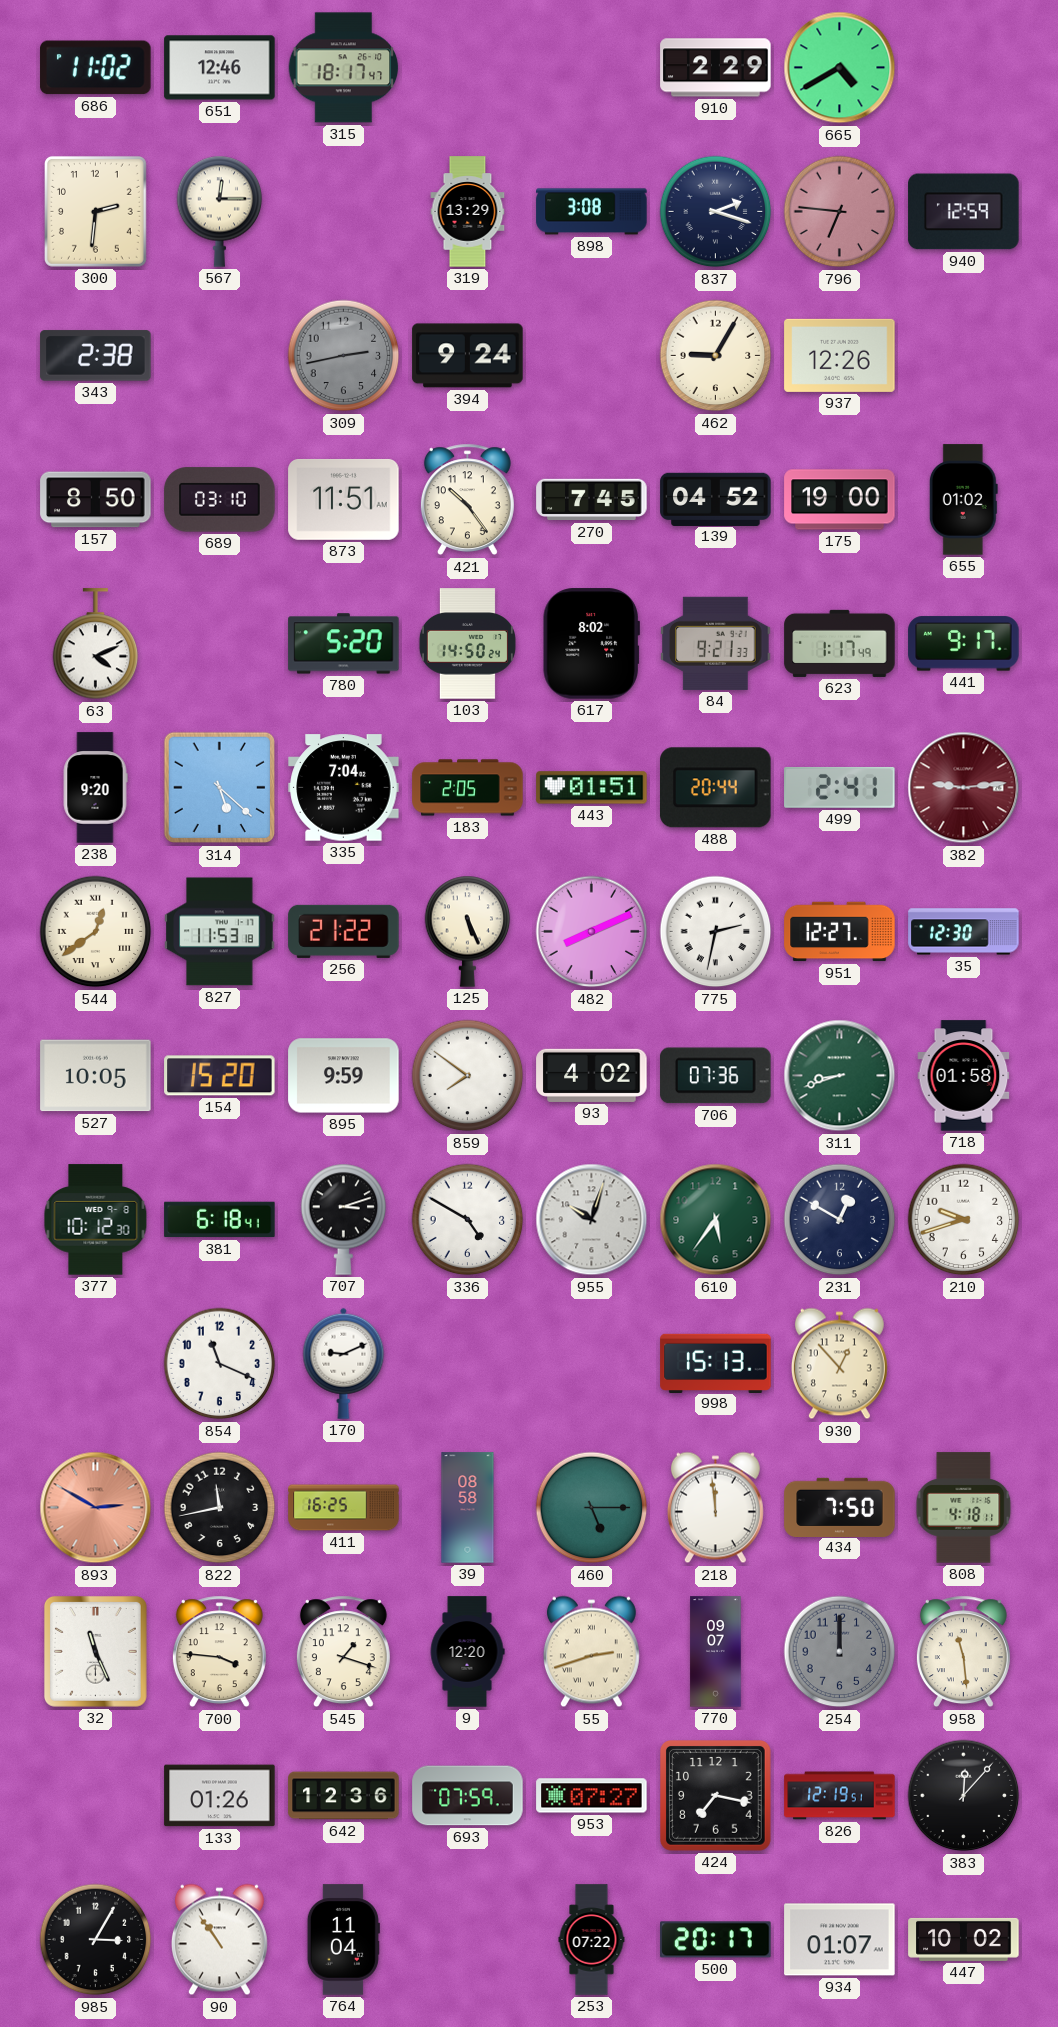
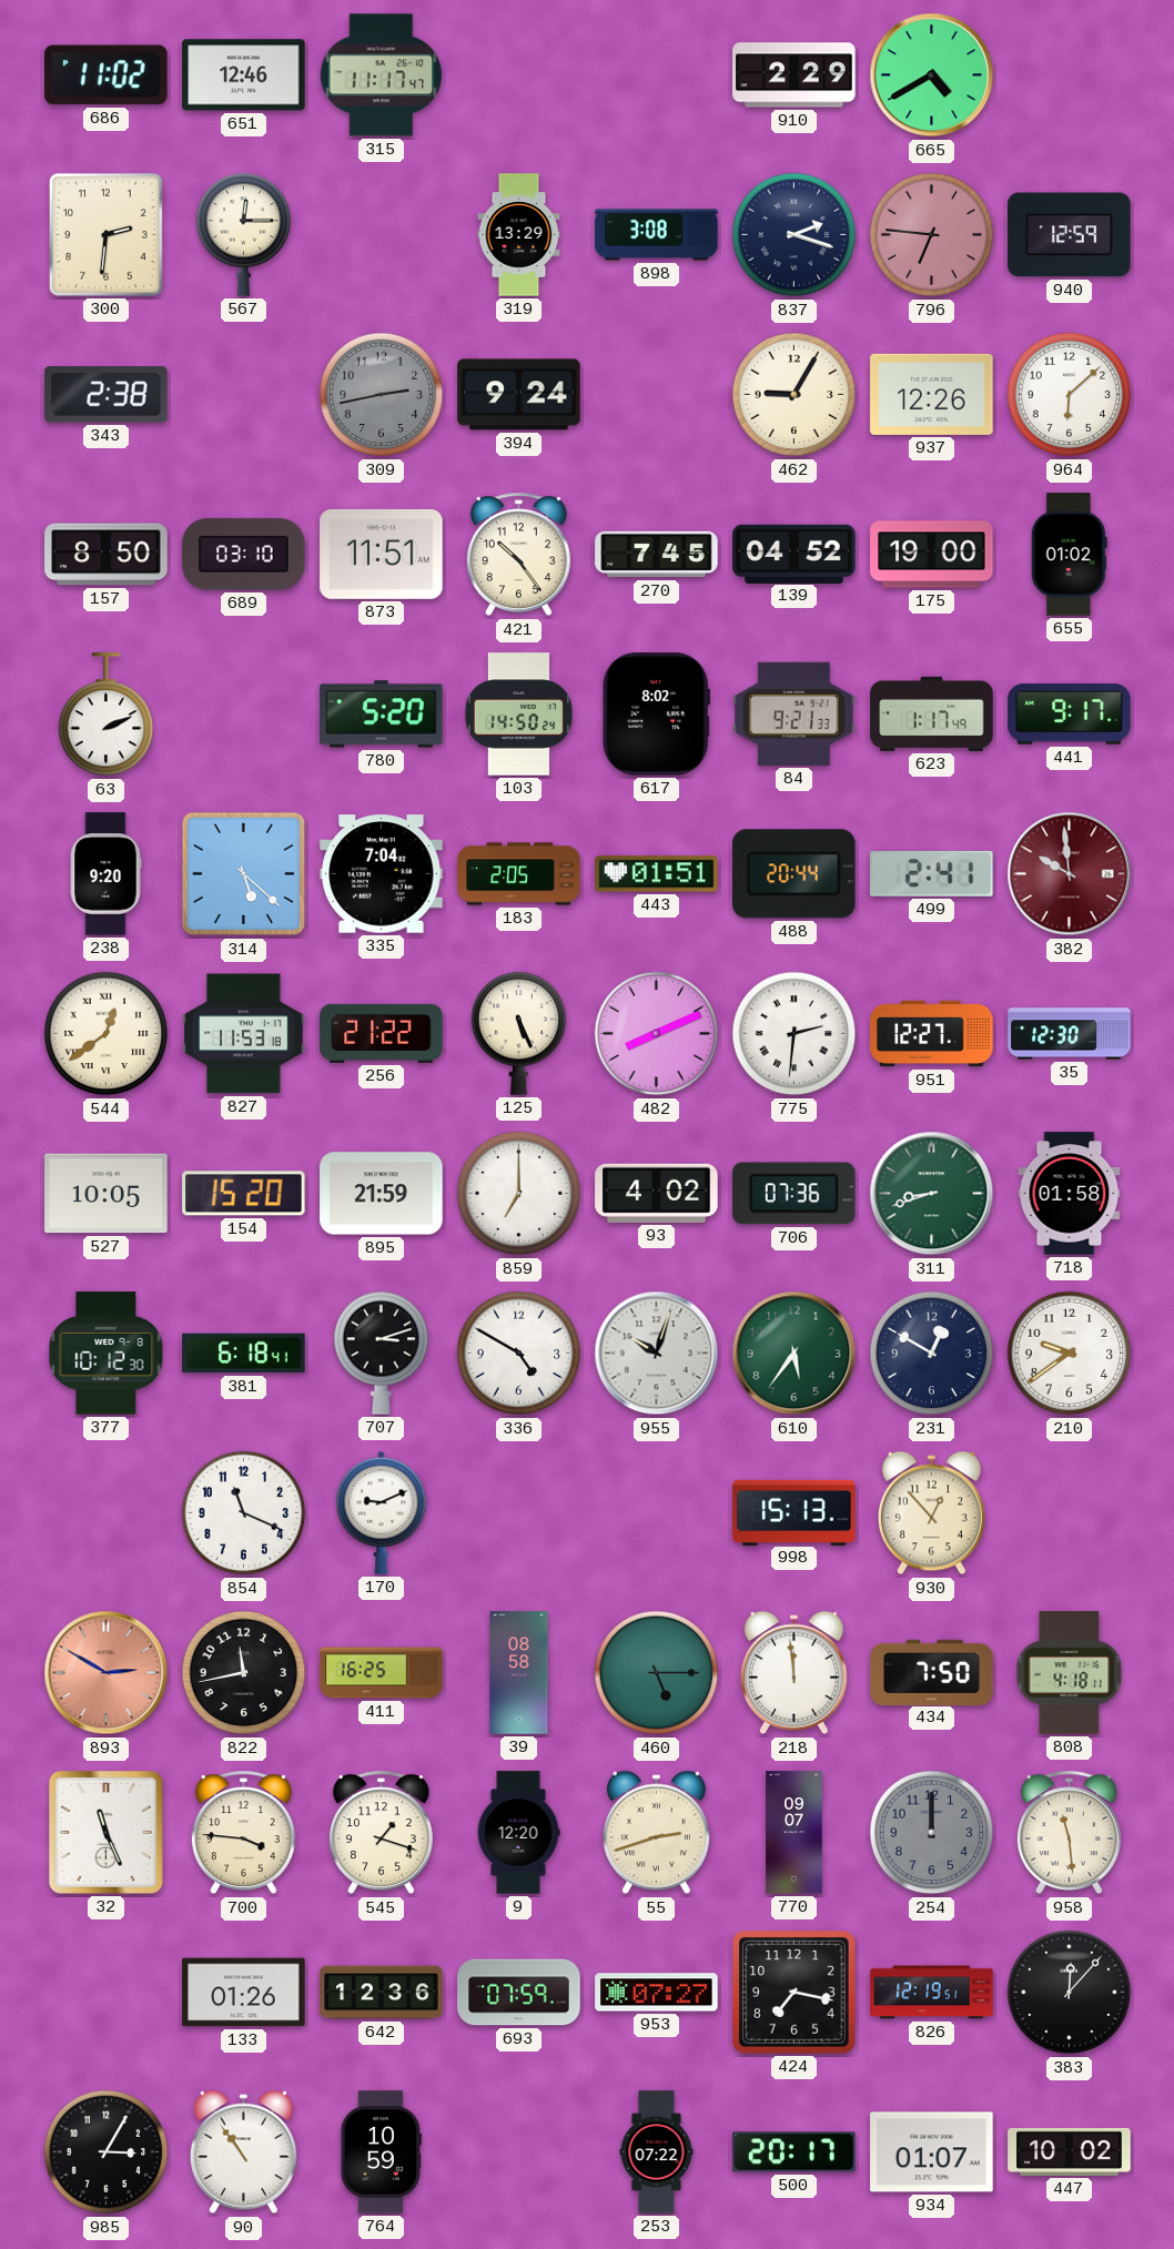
315: 18:17 -> 11:17 (382, 75)
964: none -> 6:08 (1070, 395)
63: 4:11 -> 2:11 (107, 715)
382: 9:14 -> 9:59 (1070, 874)
775: 2:32 -> 2:31 (795, 1034)
895: 9:59 -> 21:59 (382, 1194)
859: 7:51 -> 7:00 (519, 1194)
210: 9:42 -> 9:39 (1070, 1354)
764: 11:04 -> 10:59 (381, 2152)
